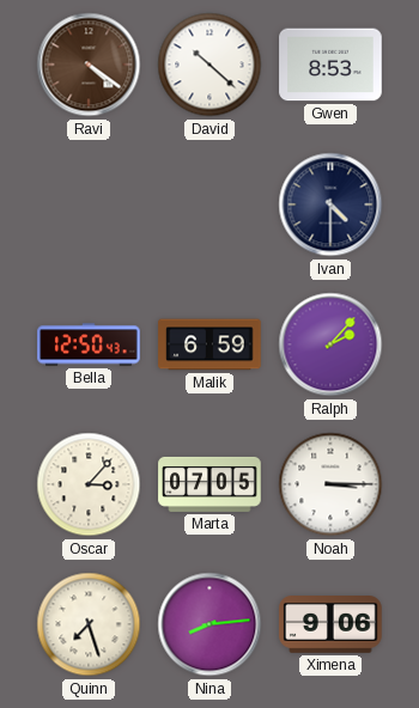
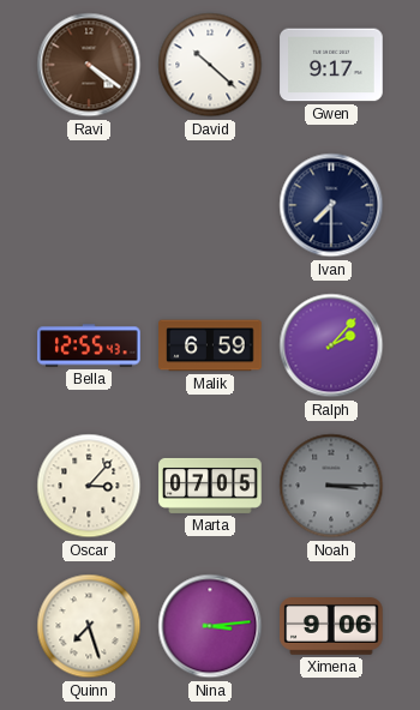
Gwen: 8:53 -> 9:17 (331, 65)
Ivan: 4:30 -> 7:30 (331, 205)
Bella: 12:50 -> 12:55 (89, 345)
Noah dial: white -> grey (331, 486)
Nina: 8:14 -> 3:14 (210, 626)
